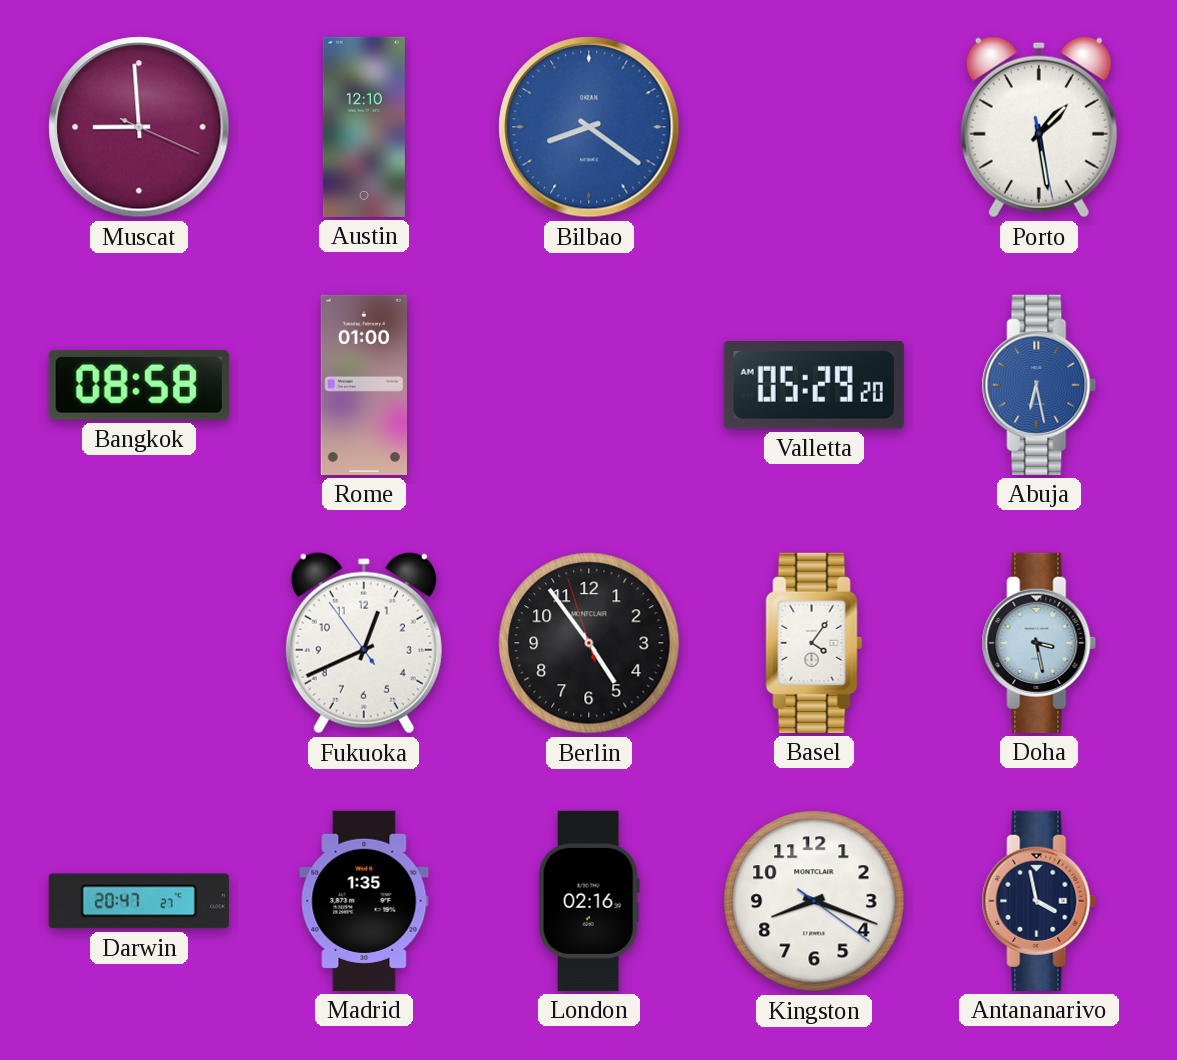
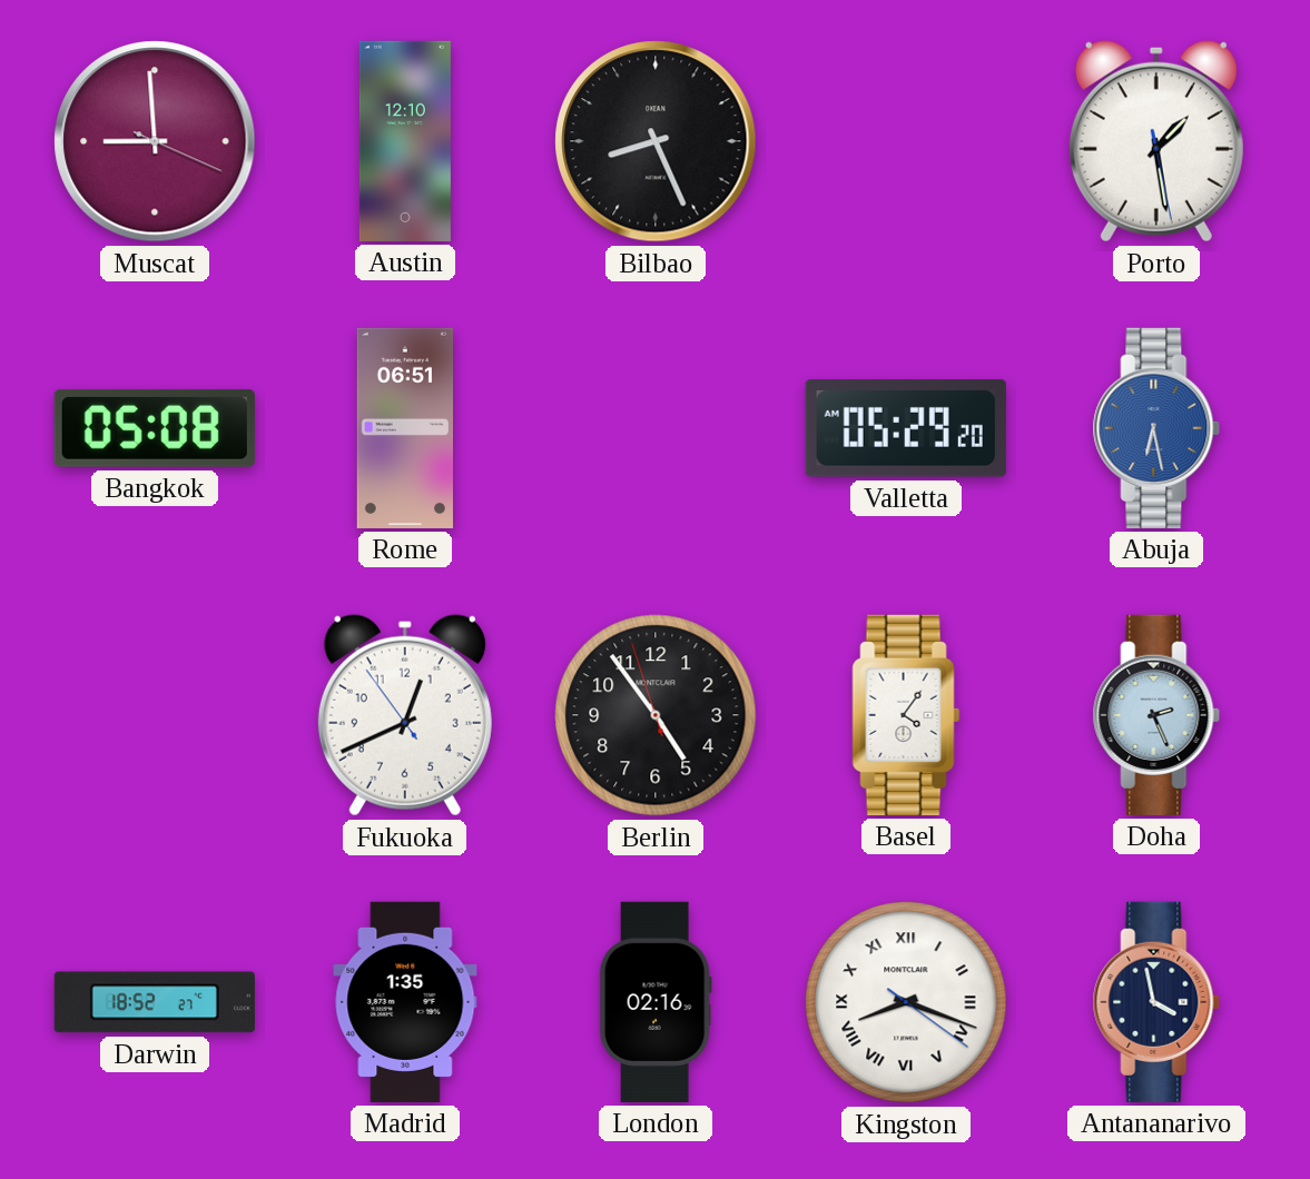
Bilbao: 8:21 -> 8:26 (656, 141)
Bilbao dial: blue -> black (656, 141)
Bangkok: 08:58 -> 05:08 (155, 428)
Rome: 01:00 -> 06:51 (405, 428)
Doha: 3:28 -> 2:26 (1156, 715)
Darwin: 20:47 -> 18:52 (155, 1002)
Kingston numerals: Arabic -> Roman (906, 1002)
